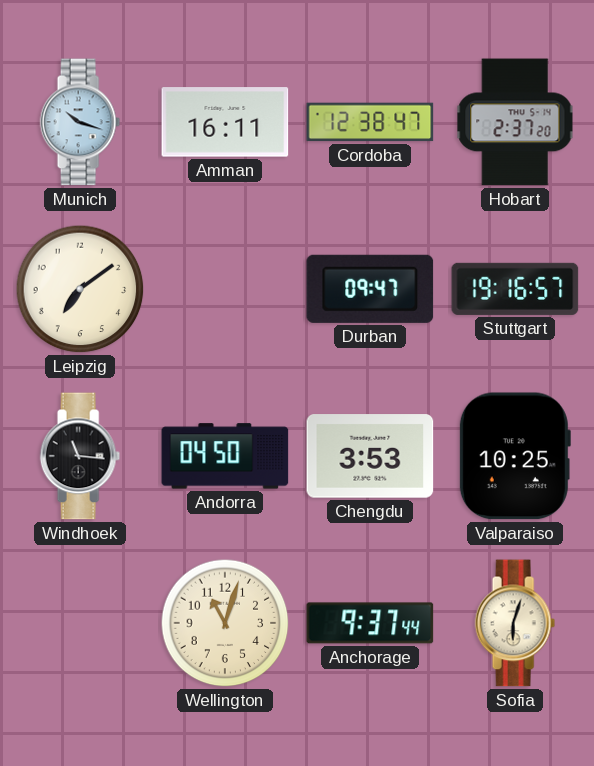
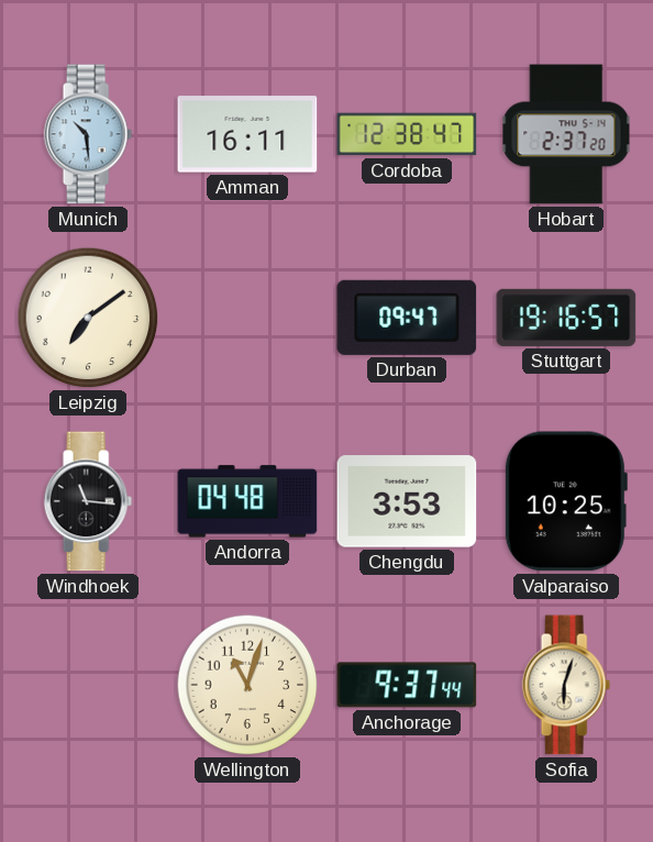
Munich: 10:18 -> 10:29 (88, 134)
Andorra: 04:50 -> 04:48 (247, 501)
